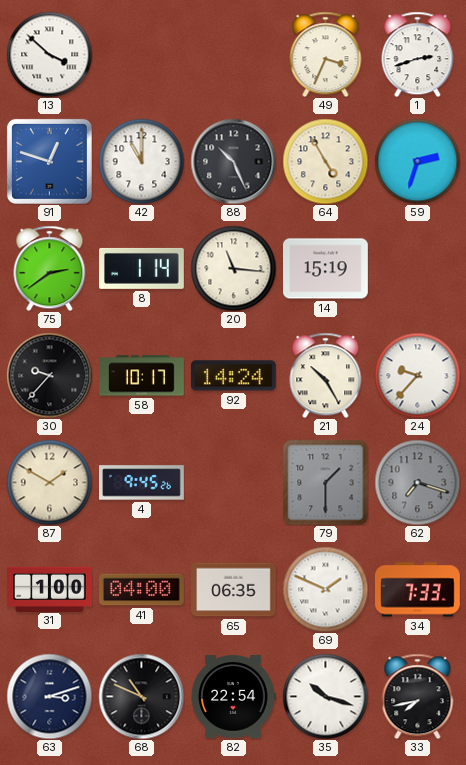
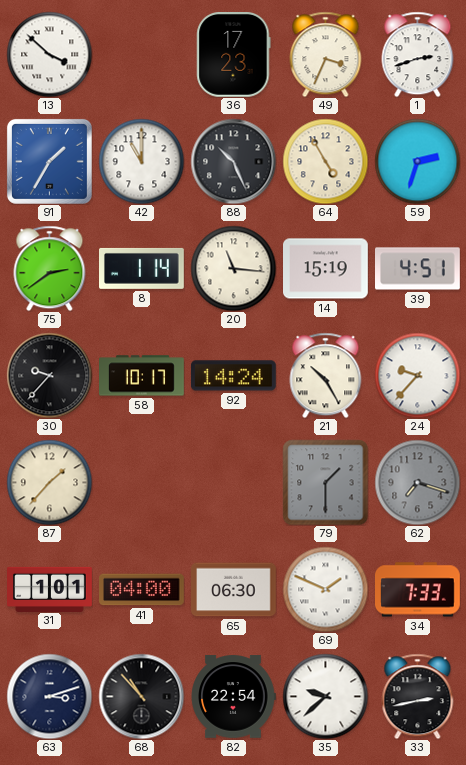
36: none -> 17:23 (234, 55)
91: 12:48 -> 1:35 (49, 161)
39: none -> 4:51 (418, 269)
87: 1:50 -> 1:37 (49, 482)
4: 9:45 -> none (142, 483)
31: 1:00 -> 1:01 (50, 589)
65: 06:35 -> 06:30 (234, 590)
68: 10:49 -> 10:53 (141, 696)
35: 10:18 -> 9:38 (325, 696)
33: 7:43 -> 2:43 (418, 696)
